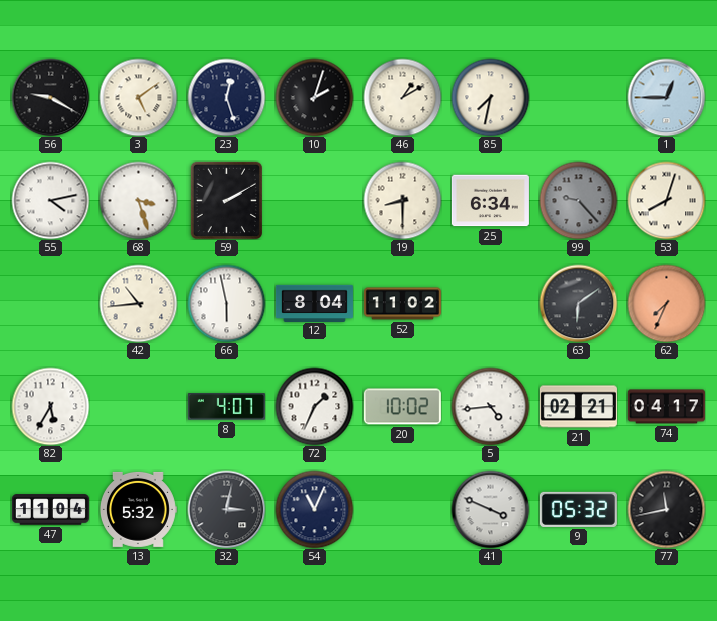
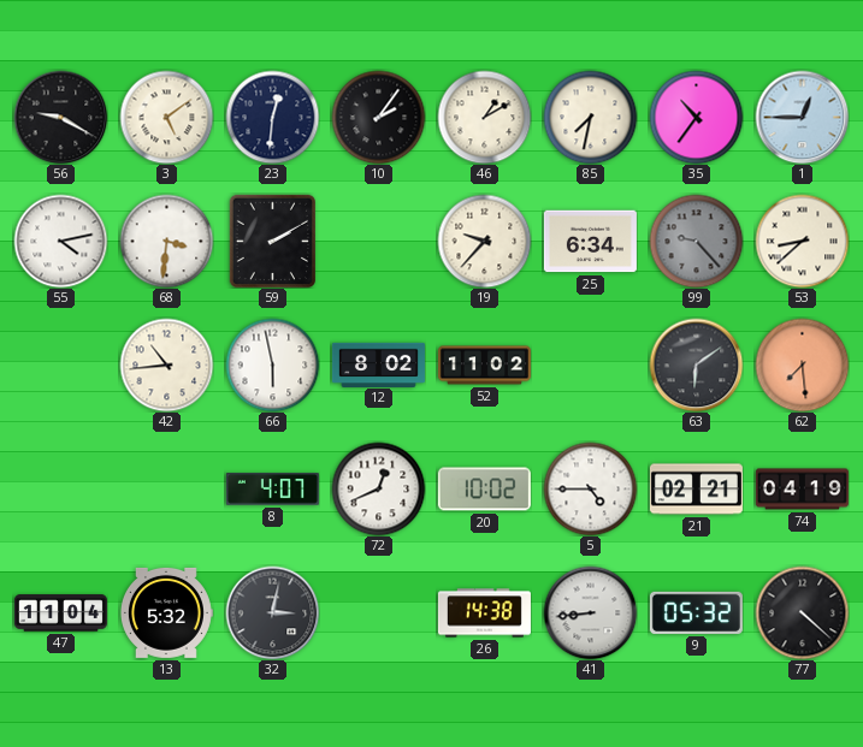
23: 12:27 -> 12:31 (272, 117)
10: 2:03 -> 2:06 (378, 117)
35: none -> 10:36 (696, 117)
68: 3:27 -> 3:31 (166, 241)
19: 8:30 -> 9:37 (484, 241)
53: 8:03 -> 8:38 (802, 241)
12: 8:04 -> 8:02 (378, 364)
62: 7:34 -> 7:29 (802, 364)
82: 5:35 -> none (50, 406)
72: 1:34 -> 12:41 (378, 488)
5: 4:44 -> 4:45 (590, 488)
74: 04:17 -> 04:19 (802, 490)
54: 11:04 -> none (314, 509)
26: none -> 14:38 (484, 613)
41: 3:49 -> 8:44 (590, 612)
77: 11:43 -> 4:22 (802, 612)
